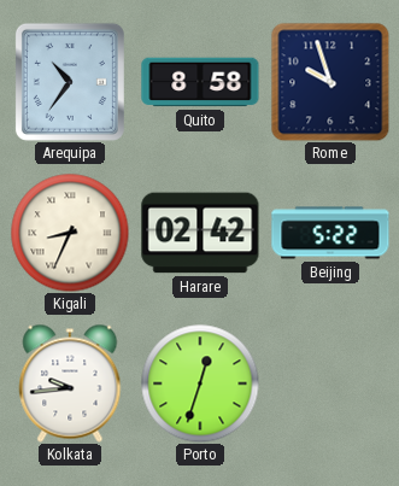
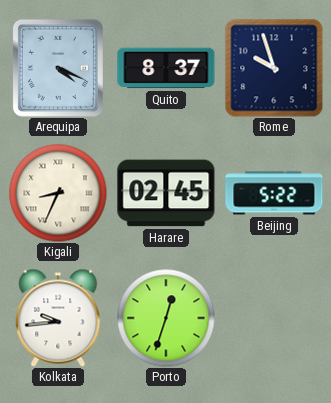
Arequipa: 10:36 -> 4:19 (58, 68)
Quito: 8:58 -> 8:37 (166, 68)
Harare: 02:42 -> 02:45 (166, 193)
